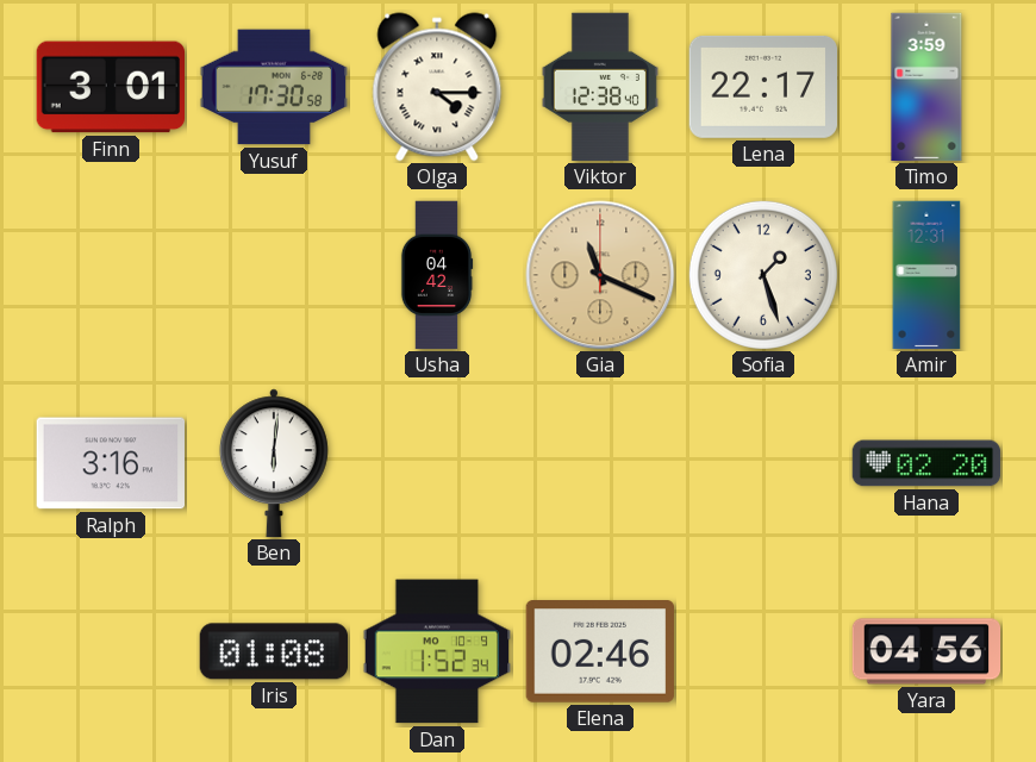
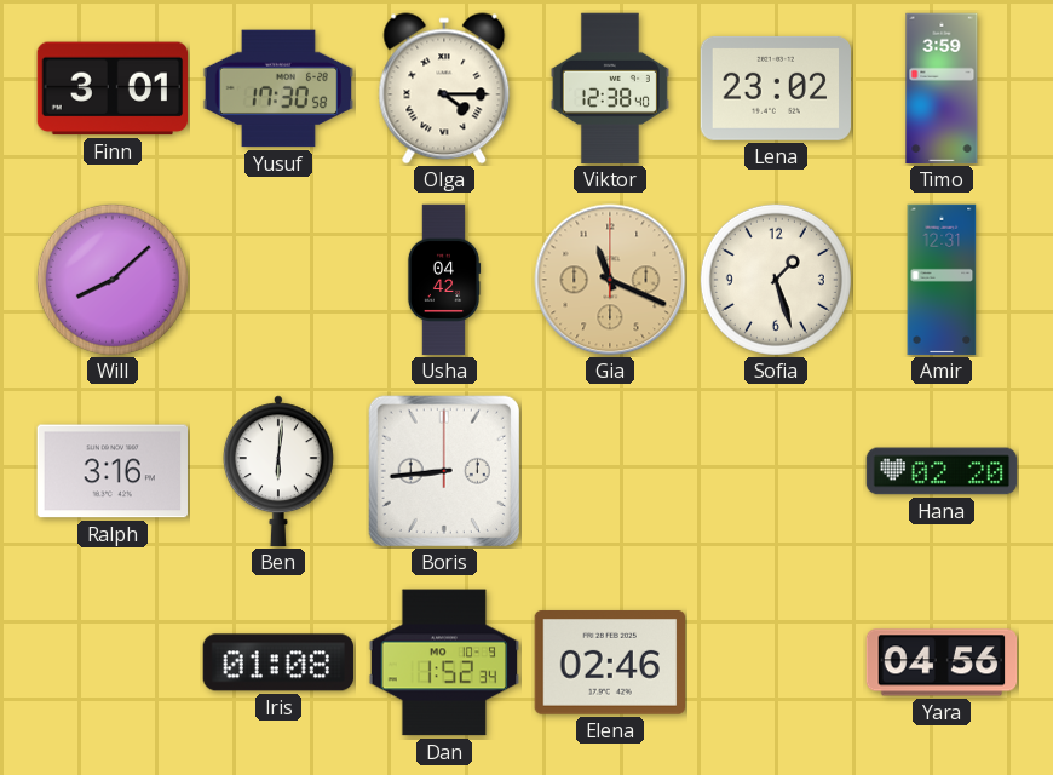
Lena: 22:17 -> 23:02 (776, 88)
Will: none -> 8:08 (113, 280)
Boris: none -> 8:44 (444, 471)
